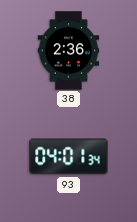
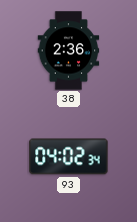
93: 04:01 -> 04:02 (69, 157)
